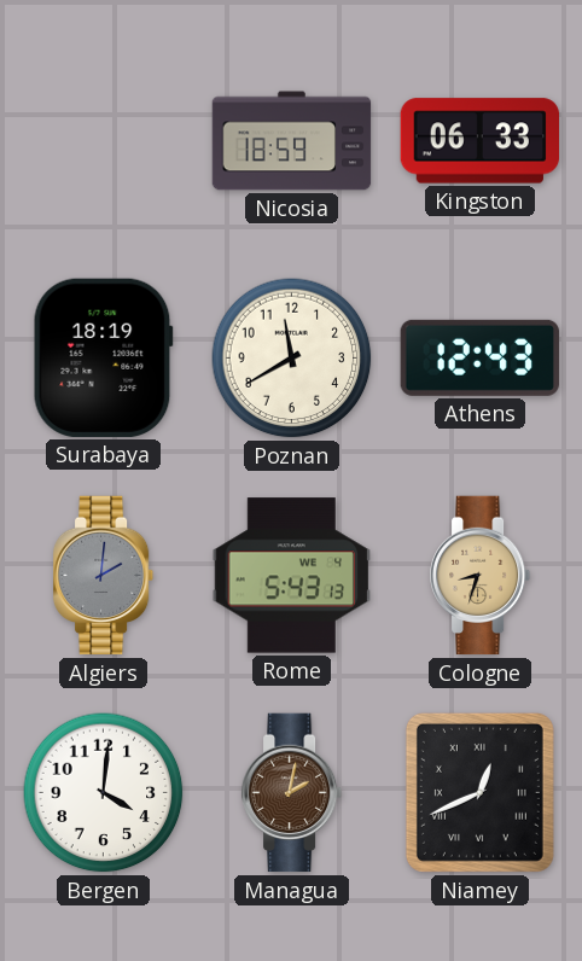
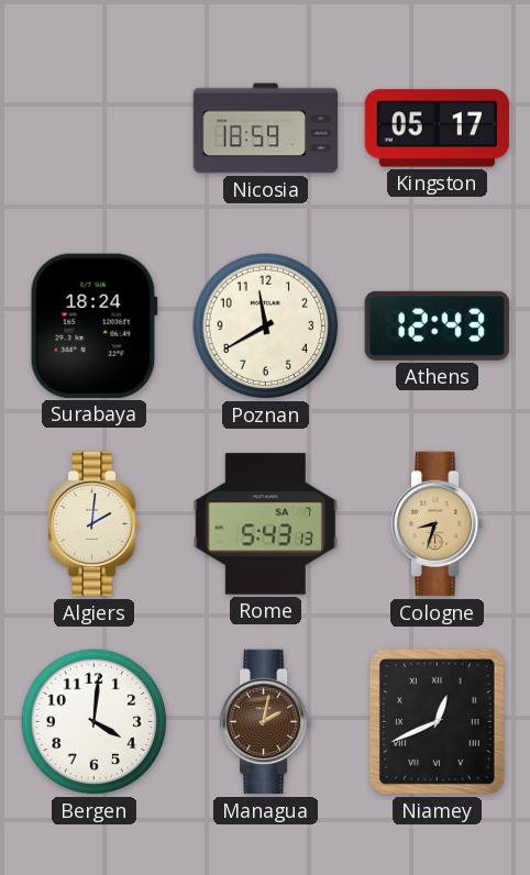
Kingston: 06:33 -> 05:17 (437, 129)
Surabaya: 18:19 -> 18:24 (93, 325)
Algiers dial: grey -> cream (95, 524)
Rome date: WE 4 -> SA 7 (266, 524)
